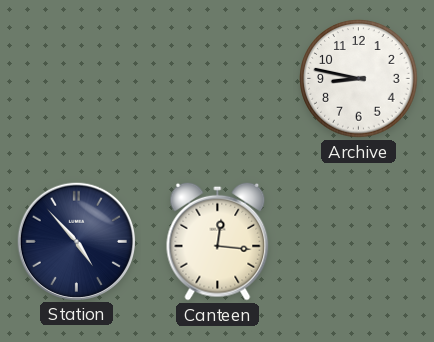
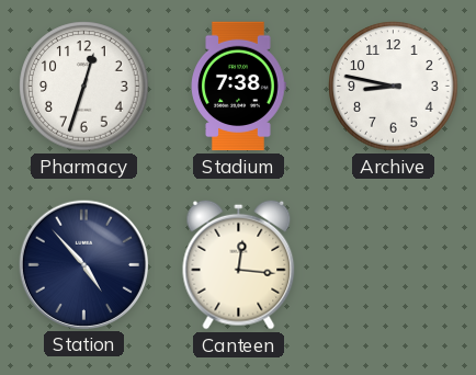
Pharmacy: none -> 12:33 (84, 87)
Stadium: none -> 7:38 (238, 87)
